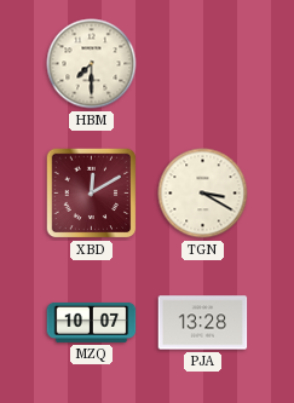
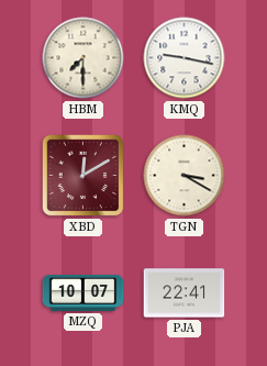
KMQ: none -> 9:17 (185, 58)
PJA: 13:28 -> 22:41 (185, 293)
